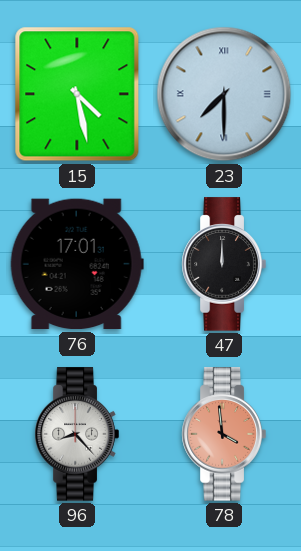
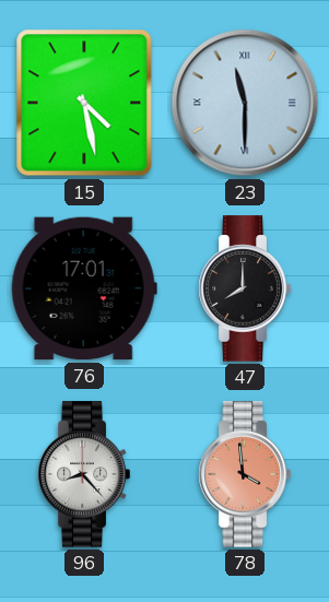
23: 7:30 -> 11:30 (245, 103)
47: 12:00 -> 8:00 (245, 288)
